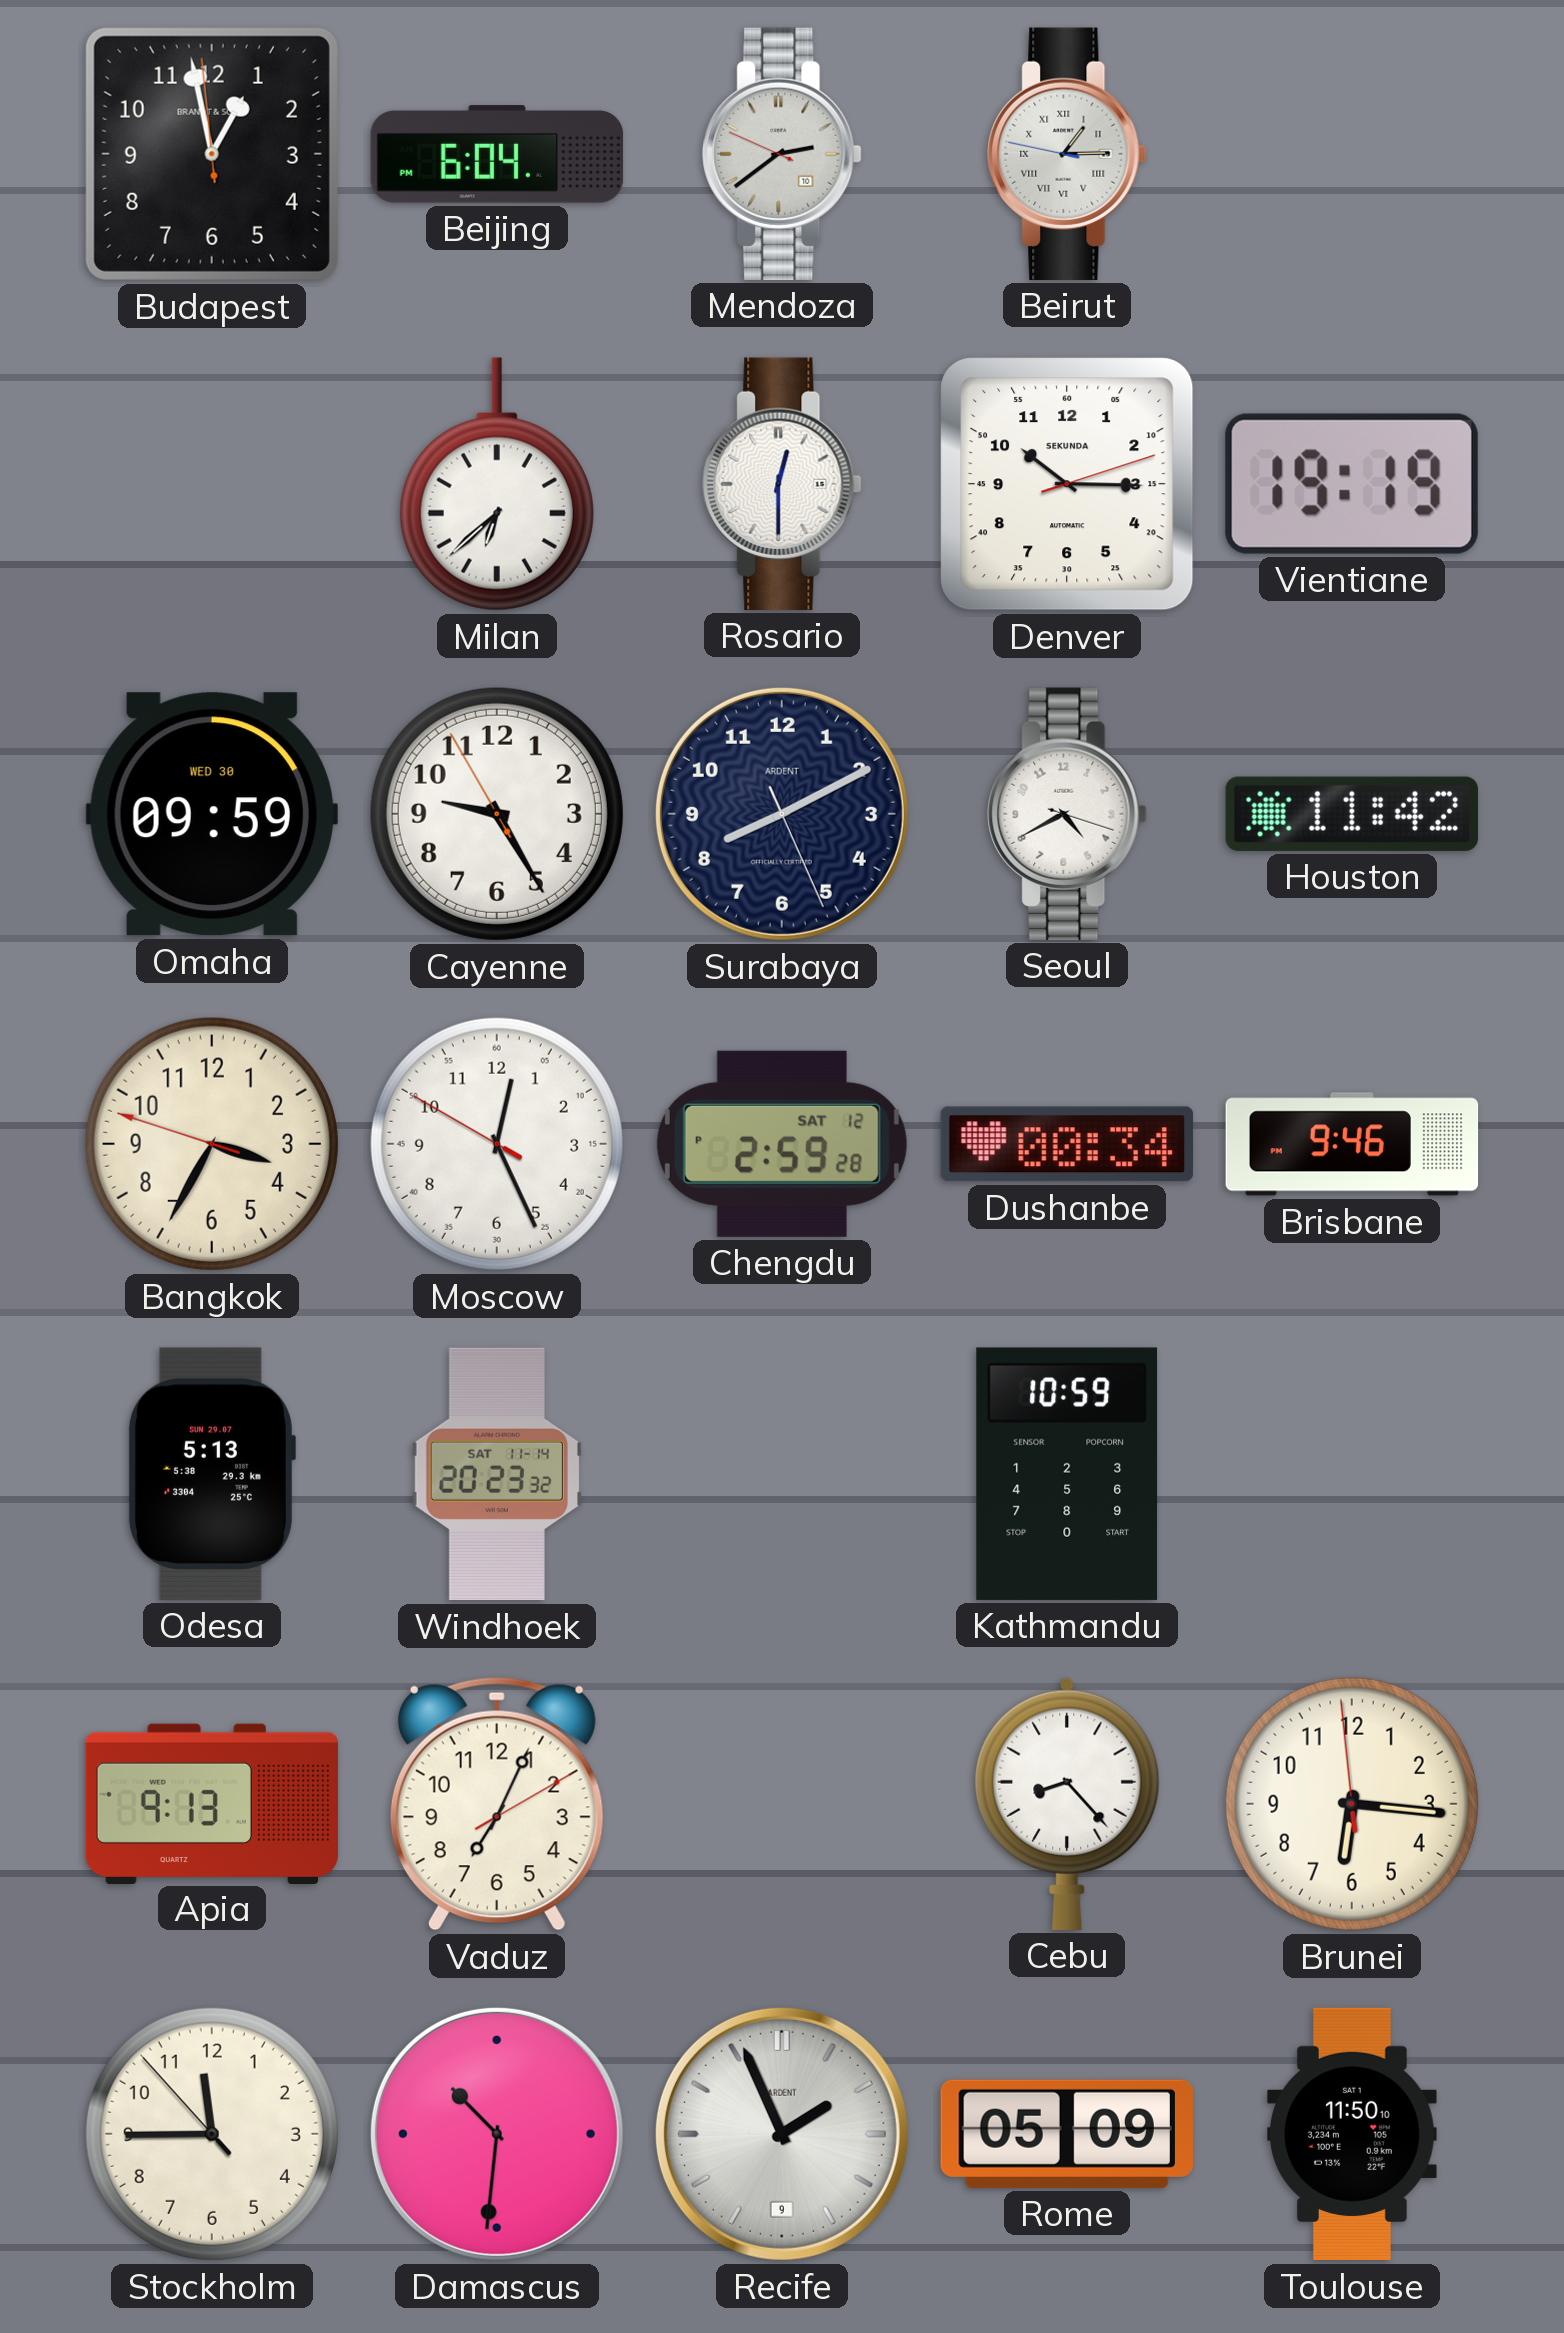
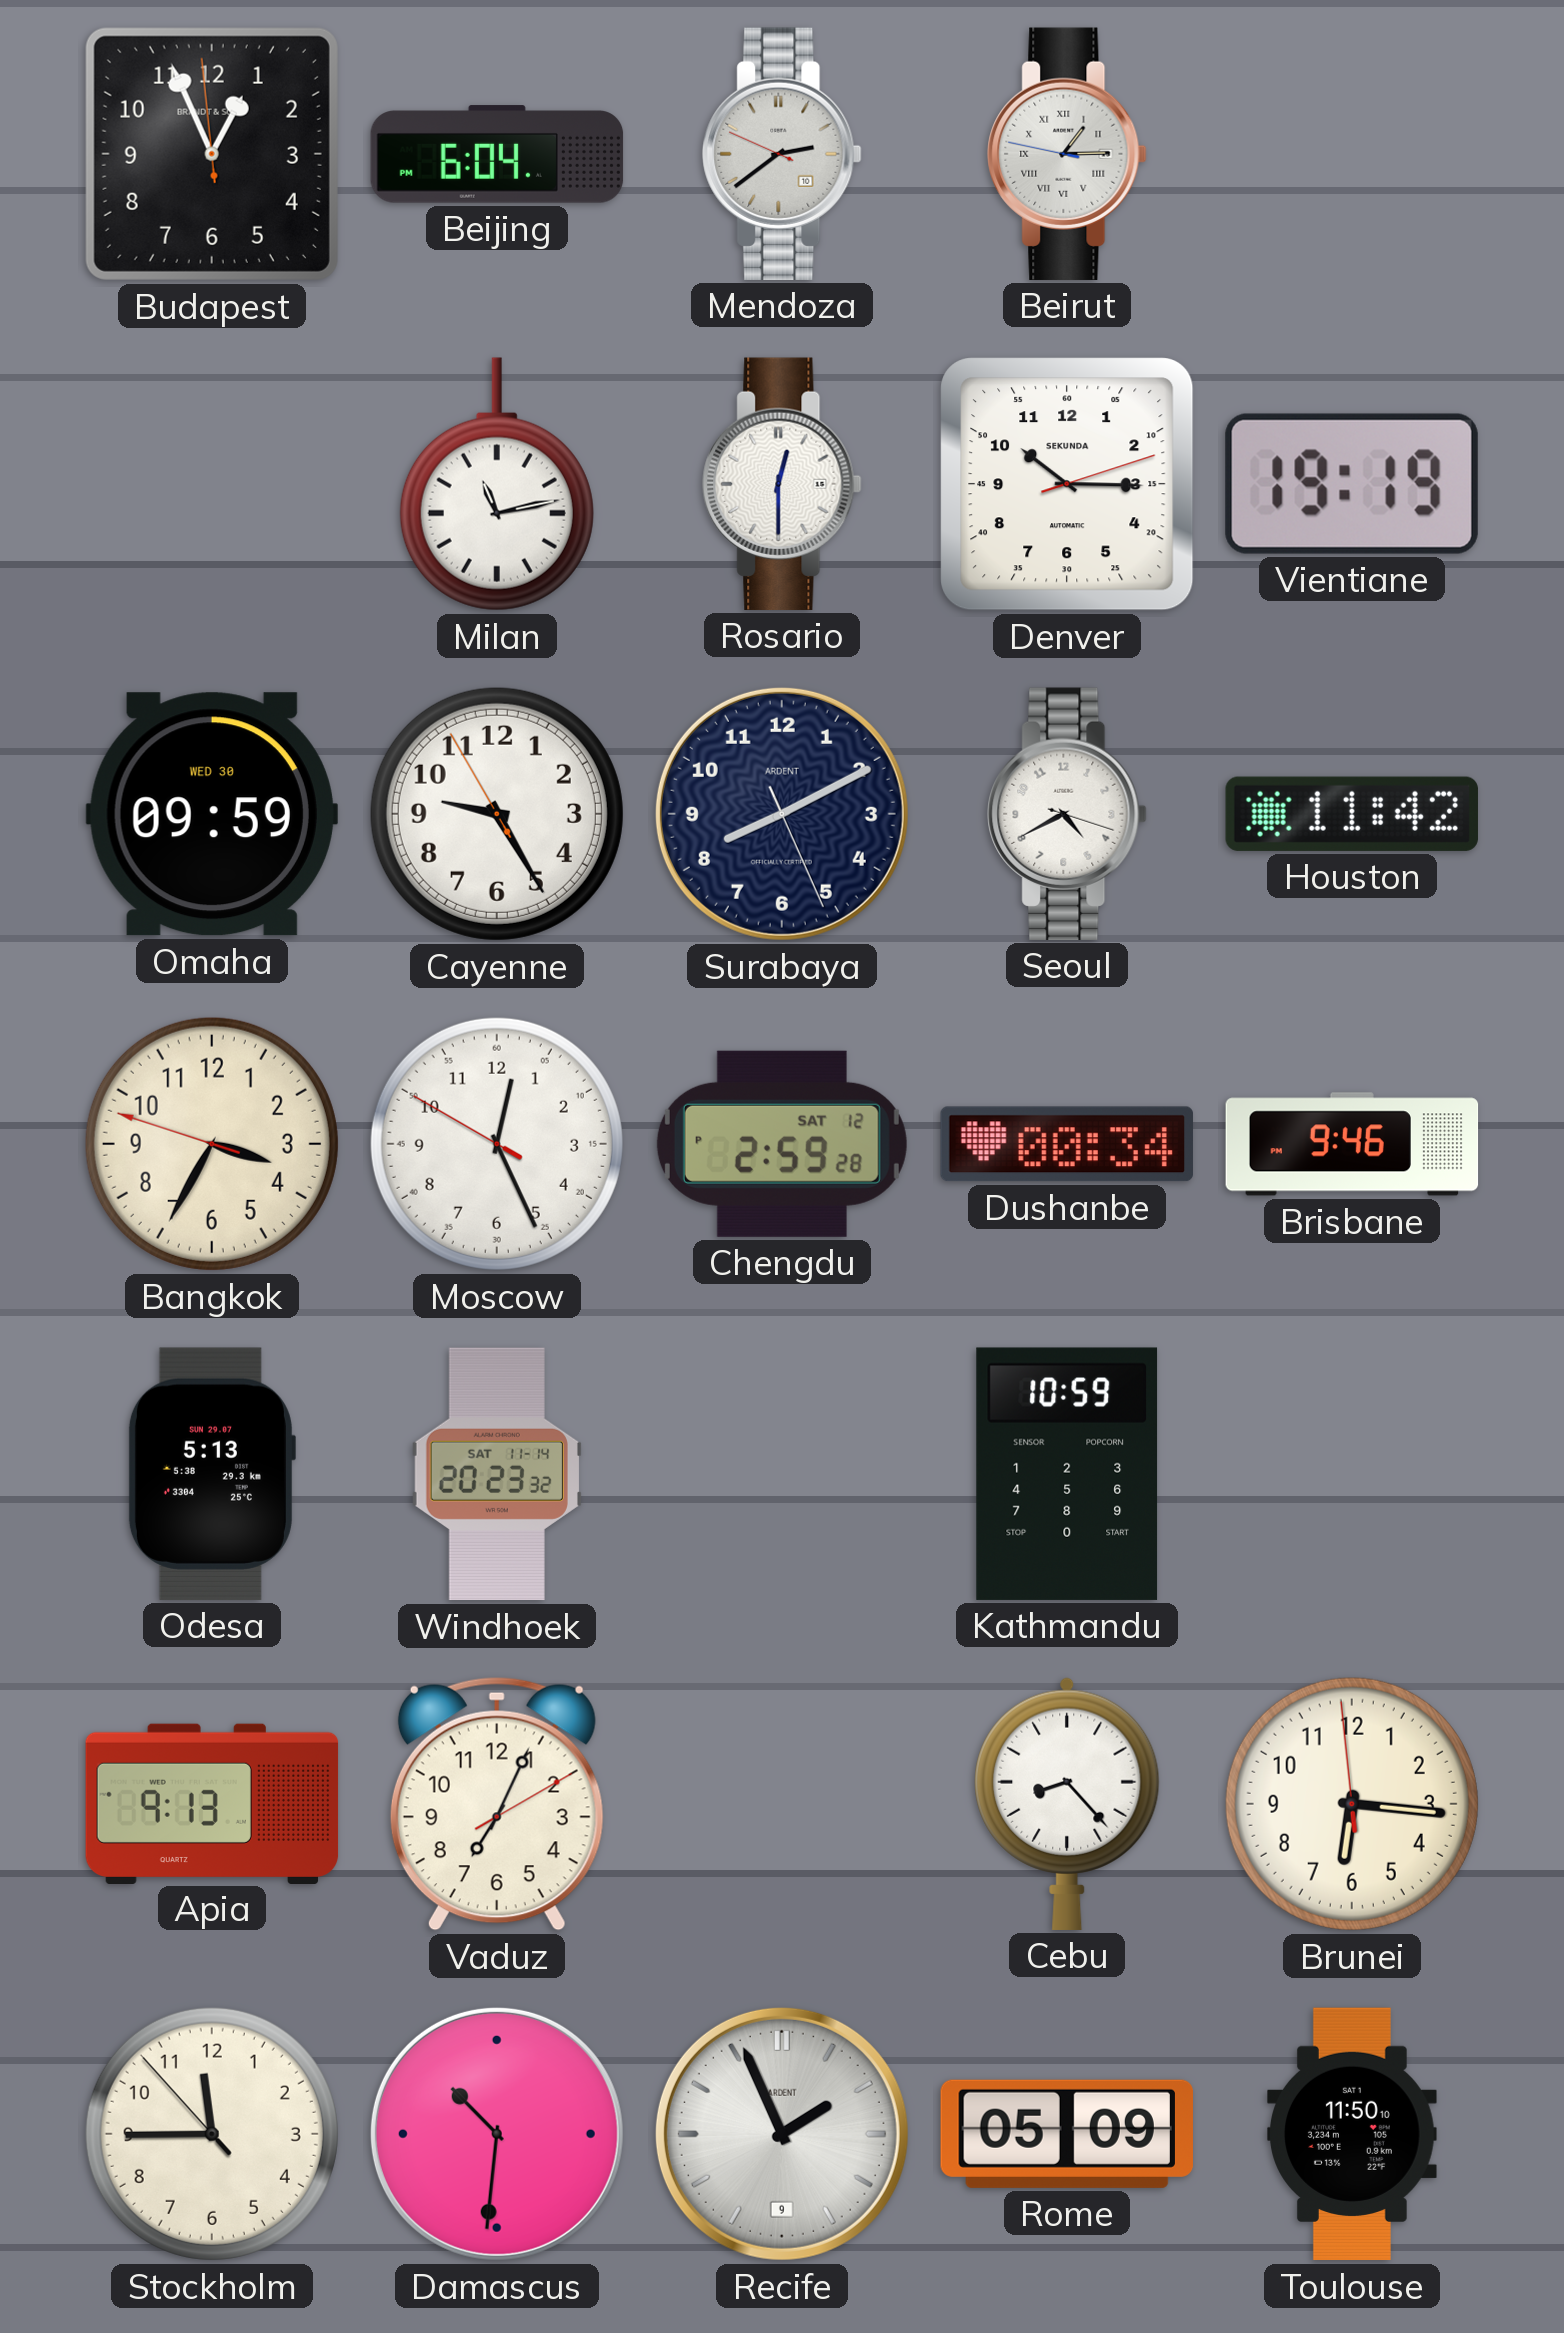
Budapest: 12:57 -> 12:55 (212, 154)
Milan: 6:38 -> 11:13 (497, 484)
